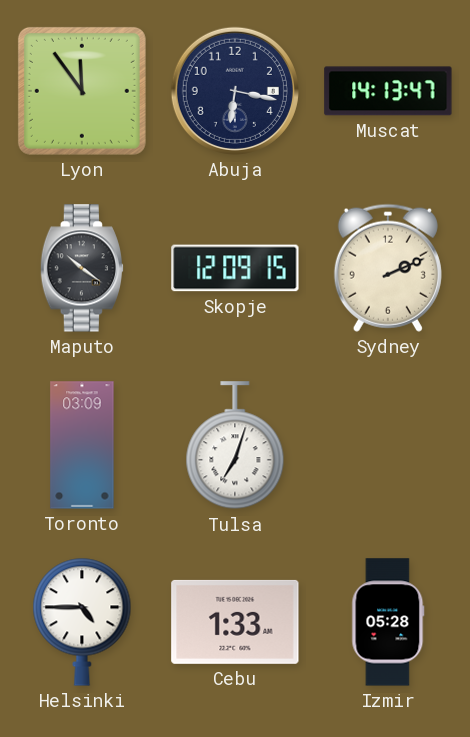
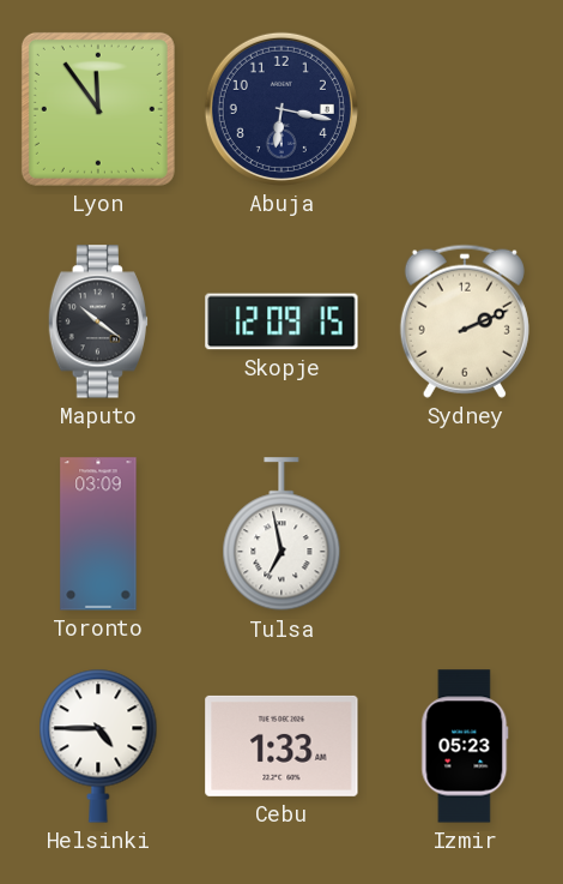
Muscat: 14:13 -> none (388, 91)
Tulsa: 7:03 -> 6:58 (281, 535)
Izmir: 05:28 -> 05:23 (465, 746)
